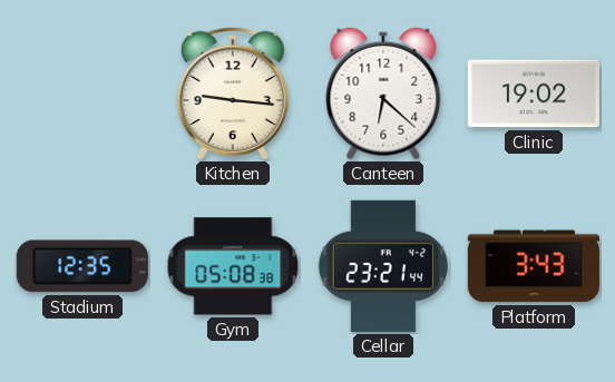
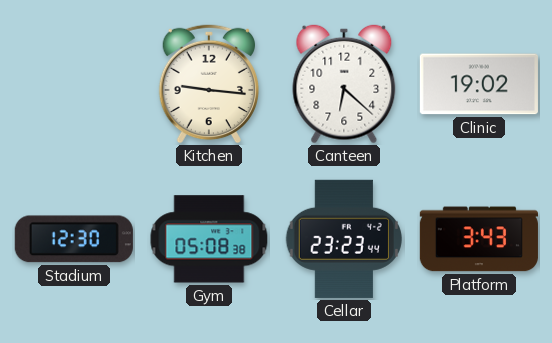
Stadium: 12:35 -> 12:30 (74, 239)
Cellar: 23:21 -> 23:23 (344, 239)
